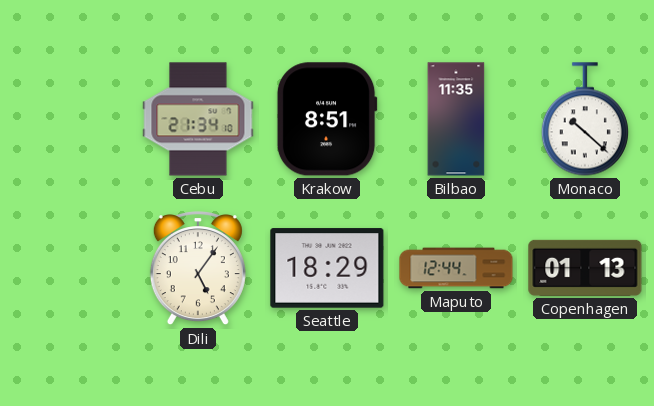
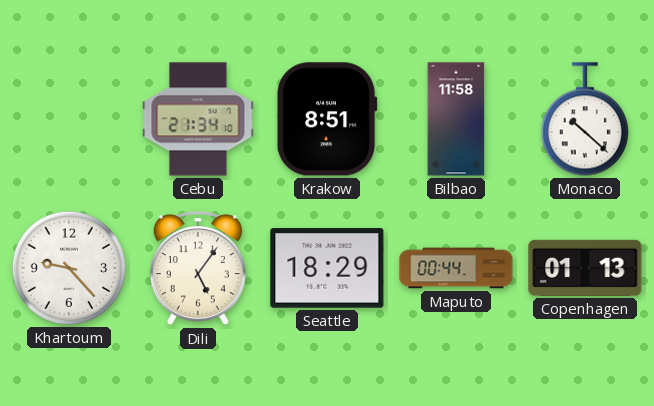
Bilbao: 11:35 -> 11:58 (456, 119)
Khartoum: none -> 9:23 (69, 268)
Maputo: 12:44 -> 00:44 (456, 268)
